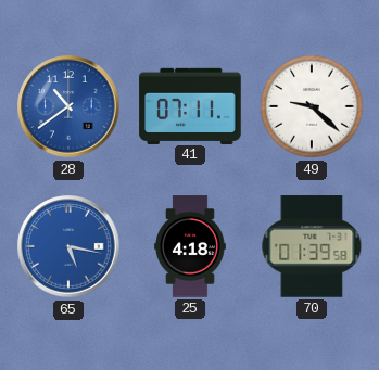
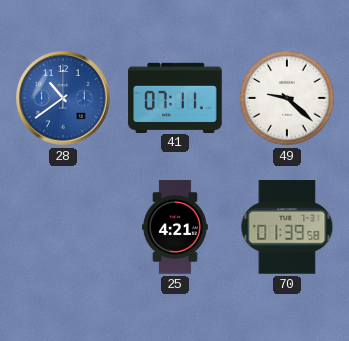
65: 5:17 -> none (68, 246)
25: 4:18 -> 4:21 (176, 227)
